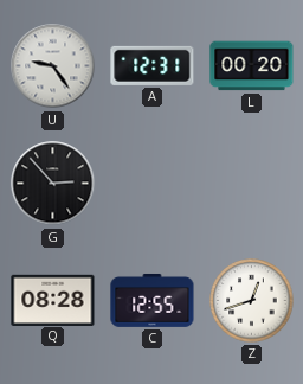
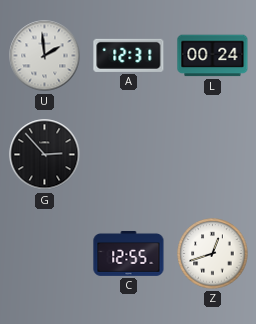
U: 9:24 -> 1:59 (45, 56)
L: 00:20 -> 00:24 (213, 56)
Q: 08:28 -> none (53, 300)
